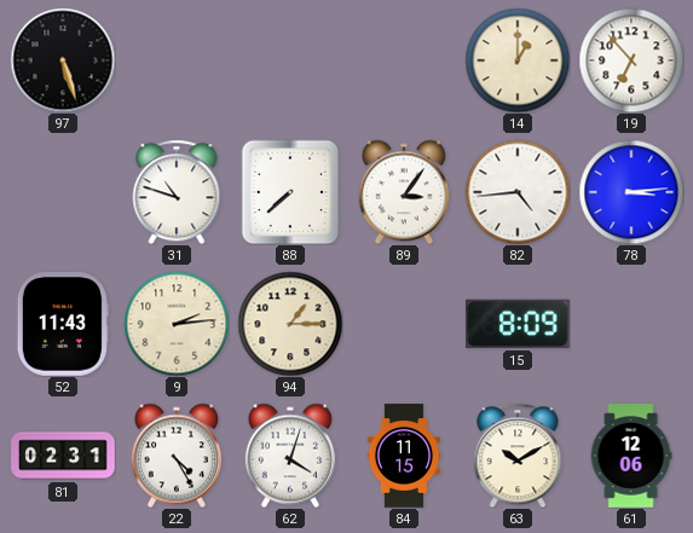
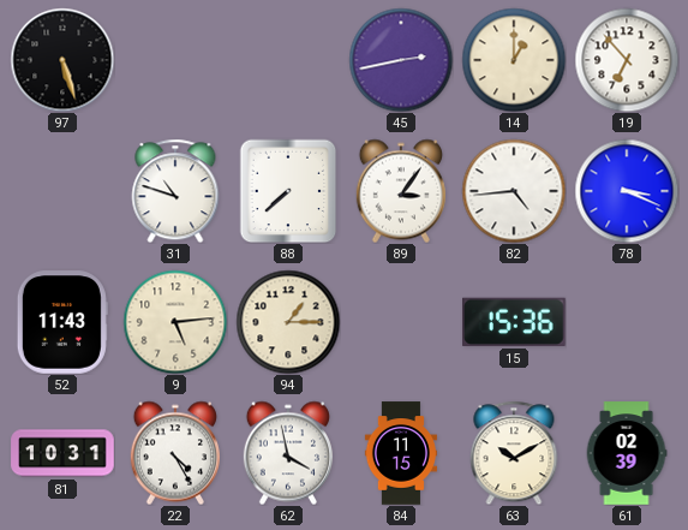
45: none -> 2:43 (401, 60)
78: 3:14 -> 3:19 (627, 191)
9: 2:14 -> 5:14 (175, 322)
15: 8:09 -> 15:36 (515, 322)
81: 02:31 -> 10:31 (62, 453)
62: 4:03 -> 3:58 (288, 453)
61: 12:06 -> 02:39 (627, 453)
